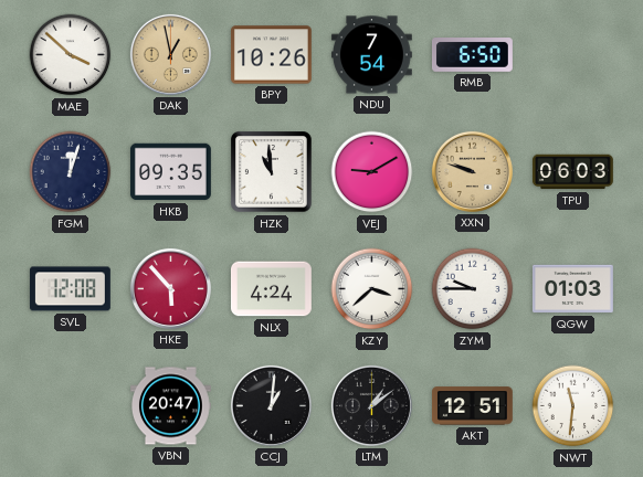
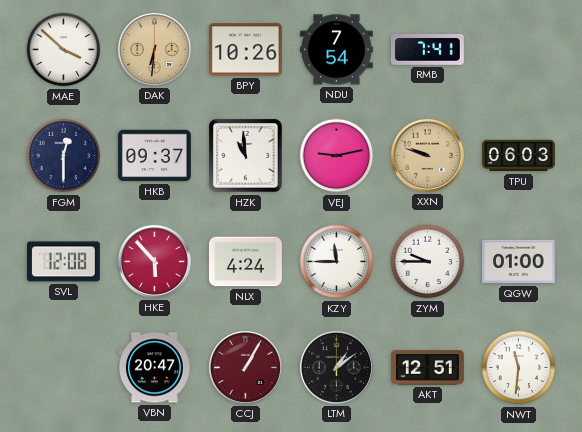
DAK: 12:58 -> 6:31 (154, 49)
RMB: 6:50 -> 7:41 (427, 50)
FGM: 12:03 -> 12:30 (64, 156)
HKB: 09:35 -> 09:37 (155, 156)
VEJ: 9:10 -> 9:13 (337, 156)
KZY: 3:38 -> 11:45 (337, 262)
QGW: 01:03 -> 01:00 (518, 262)
CCJ: 1:01 -> 1:05 (245, 367)
CCJ dial: black -> burgundy (245, 367)
